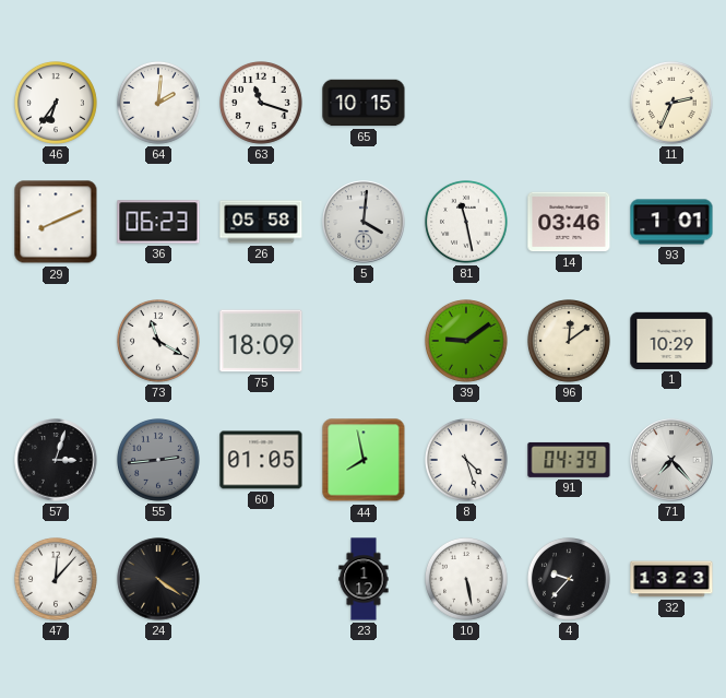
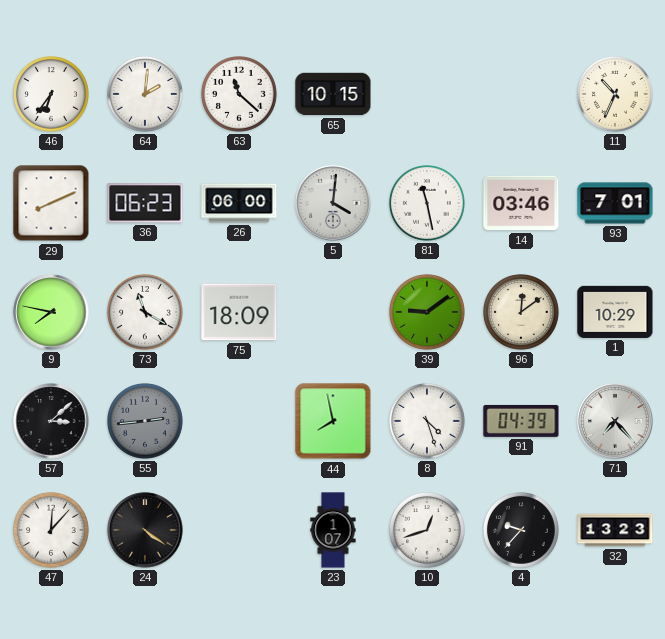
63: 11:18 -> 11:22 (240, 95)
11: 2:34 -> 10:34 (616, 95)
26: 05:58 -> 06:00 (239, 203)
93: 1:01 -> 7:01 (615, 203)
9: none -> 7:47 (51, 312)
57: 3:03 -> 3:08 (51, 421)
60: 01:05 -> none (261, 460)
23: 1:12 -> 1:07 (333, 530)
10: 5:28 -> 12:42 (428, 531)
